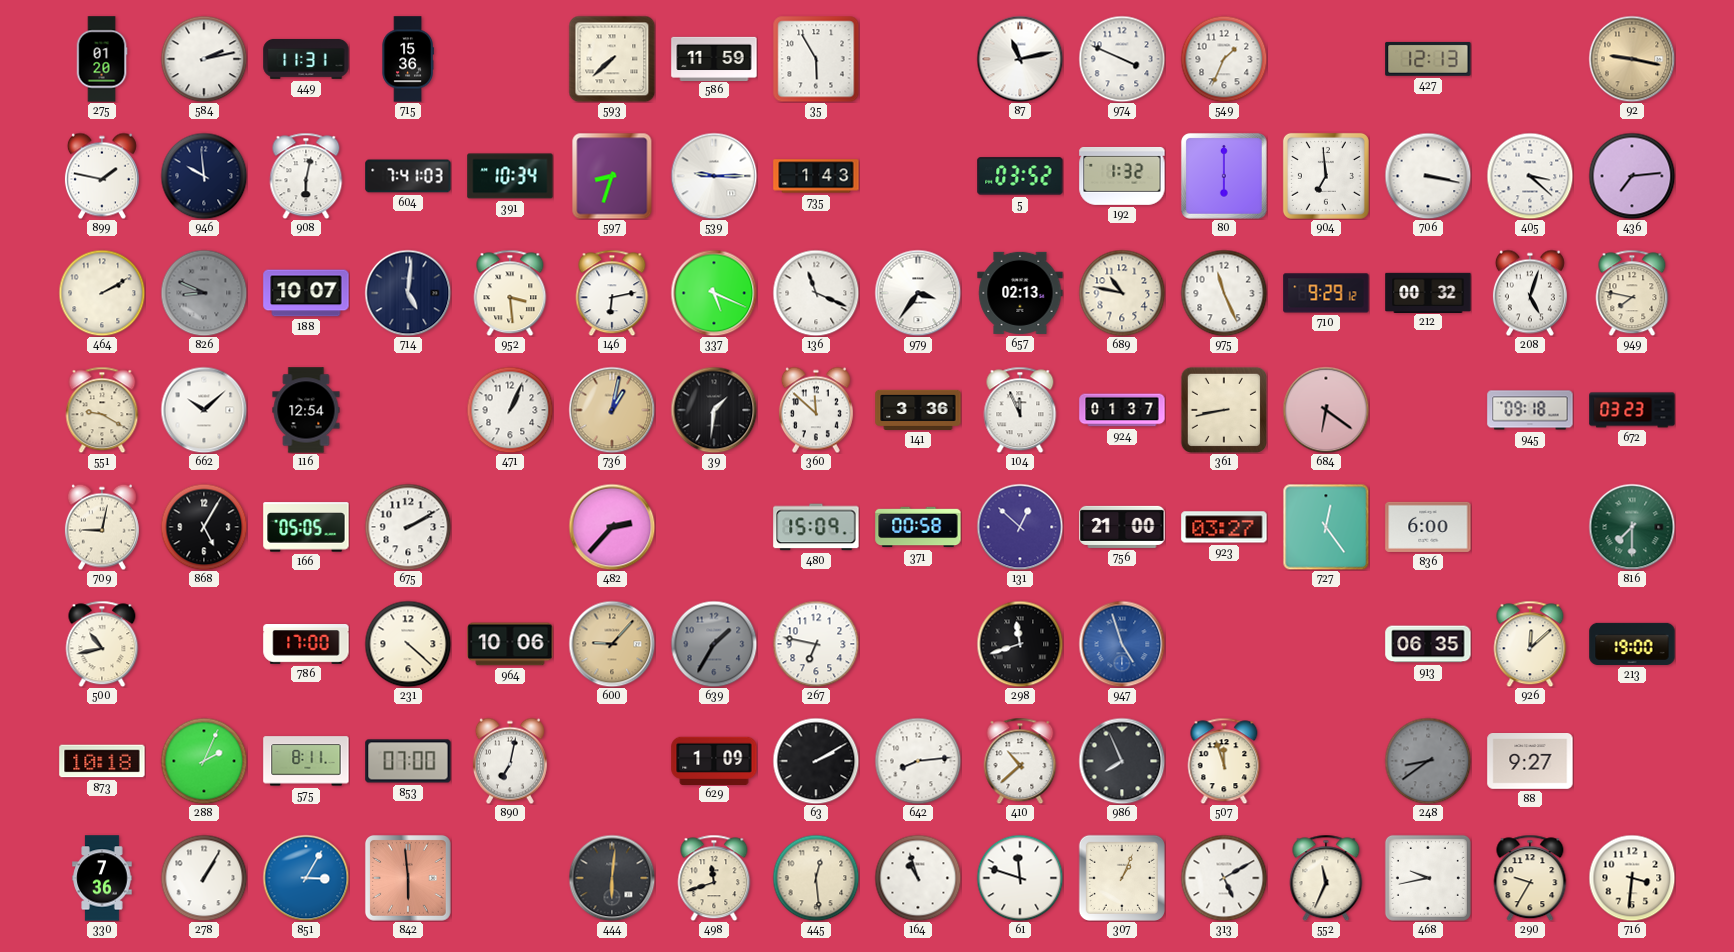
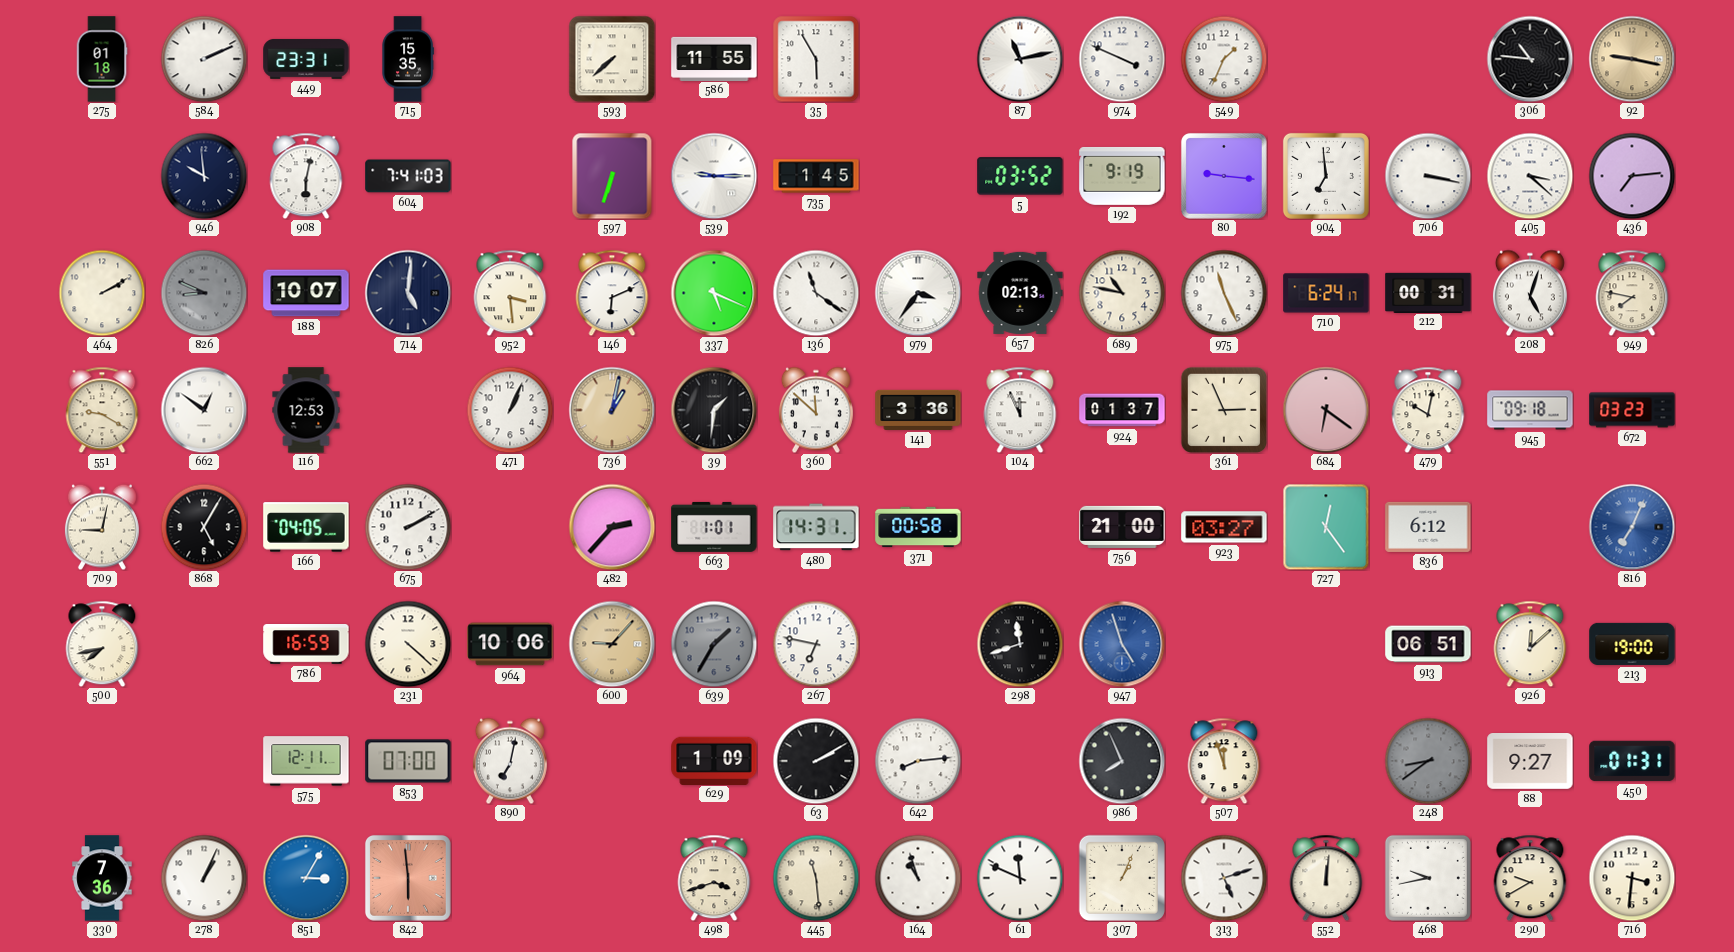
275: 01:20 -> 01:18 (102, 59)
584: 2:13 -> 2:11 (204, 59)
449: 11:31 -> 23:31 (306, 59)
715: 15:36 -> 15:35 (408, 59)
586: 11:59 -> 11:55 (714, 58)
427: 12:13 -> none (1428, 59)
306: none -> 10:46 (1530, 59)
899: 1:47 -> none (102, 176)
391: 10:34 -> none (510, 176)
597: 8:33 -> 6:33 (612, 176)
735: 1:43 -> 1:45 (816, 176)
192: 1:32 -> 9:19 (1122, 176)
80: 6:00 -> 9:16 (1224, 176)
146: 6:13 -> 6:11 (612, 293)
136: 11:19 -> 11:21 (816, 293)
710: 9:29 -> 6:24 (1326, 293)
212: 00:32 -> 00:31 (1428, 292)
662: 10:08 -> 12:51 (204, 410)
116: 12:54 -> 12:53 (306, 410)
361: 8:43 -> 2:56 (1224, 410)
479: none -> 10:02 (1428, 410)
166: 05:05 -> 04:05 (306, 527)
663: none -> 1:01 (714, 527)
480: 15:09 -> 14:31 (816, 527)
131: 12:52 -> none (1020, 527)
836: 6:00 -> 6:12 (1428, 527)
816: 7:30 -> 7:04 (1632, 527)
816 dial: green -> blue (1632, 527)
500: 10:43 -> 7:43 (102, 644)
786: 17:00 -> 16:59 (306, 645)
913: 06:35 -> 06:51 (1428, 644)
873: 10:18 -> none (102, 761)
288: 2:04 -> none (204, 761)
575: 8:11 -> 12:11 (306, 761)
410: 10:38 -> none (1020, 761)
450: none -> 01:31 (1632, 761)
278: 1:05 -> 1:04 (204, 878)
444: 6:01 -> none (612, 878)
498: 11:42 -> 3:42 (714, 878)
445: 12:29 -> 11:29 (816, 878)
61: 11:48 -> 11:49 (1020, 878)
313: 5:10 -> 5:12 (1224, 878)
552: 11:34 -> 12:01 (1326, 878)
290: 9:35 -> 9:40 (1530, 878)
